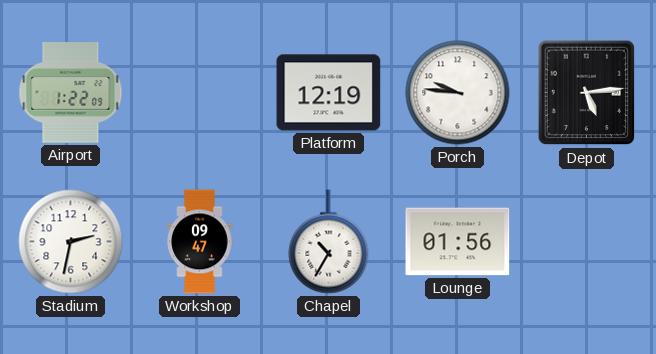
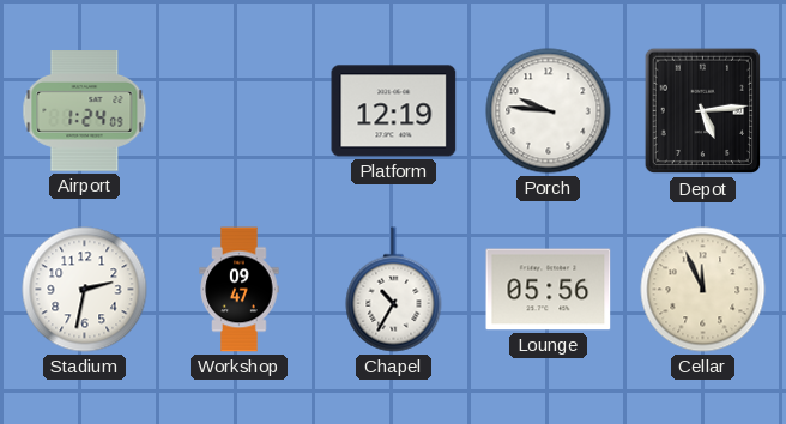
Airport: 1:22 -> 1:24 (85, 111)
Lounge: 01:56 -> 05:56 (549, 290)
Cellar: none -> 11:56 (703, 290)
